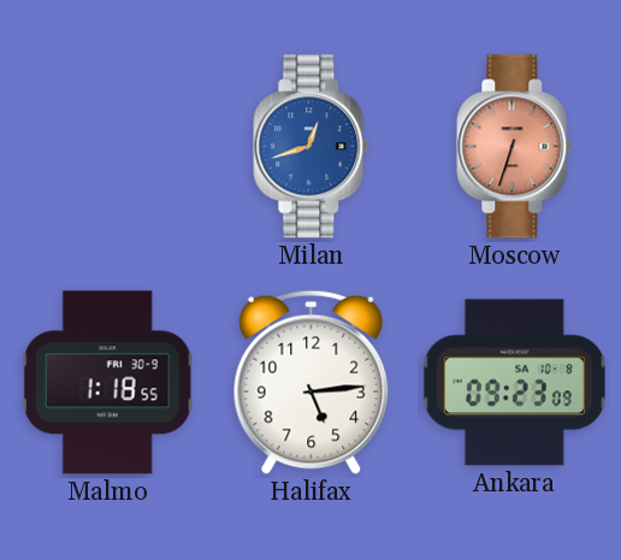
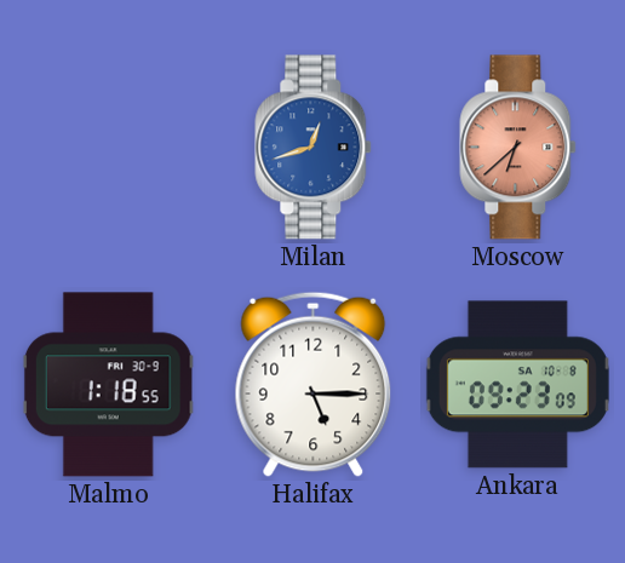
Moscow: 6:33 -> 6:38 (518, 148)
Halifax: 5:14 -> 5:15 (314, 384)
